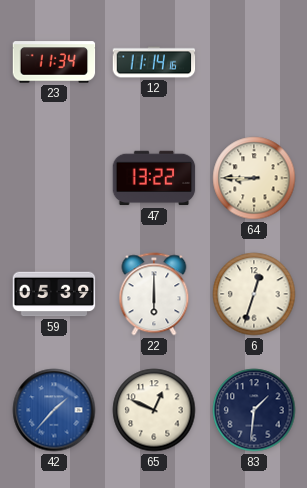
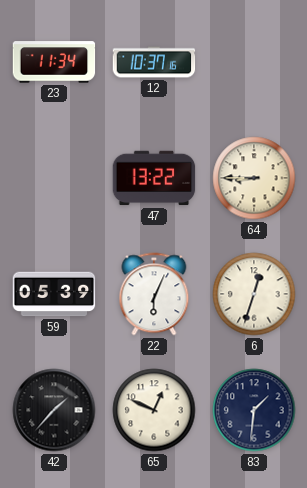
12: 11:14 -> 10:37 (154, 62)
22: 6:00 -> 6:04 (154, 294)
42 dial: blue -> black (54, 410)
